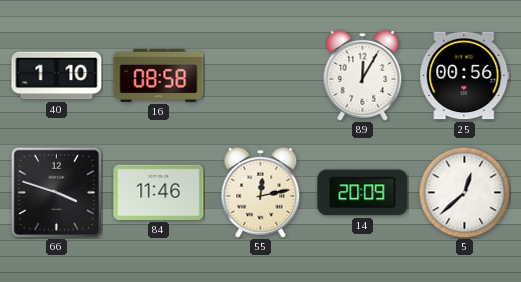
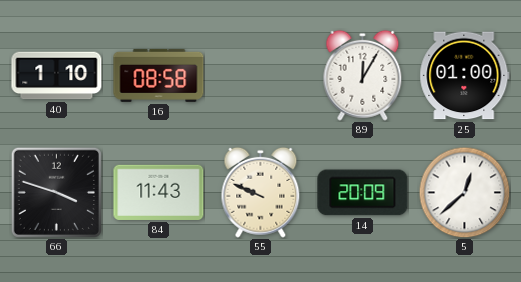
25: 00:56 -> 01:00 (465, 76)
84: 11:46 -> 11:43 (159, 192)
55: 12:13 -> 9:49 (261, 192)
